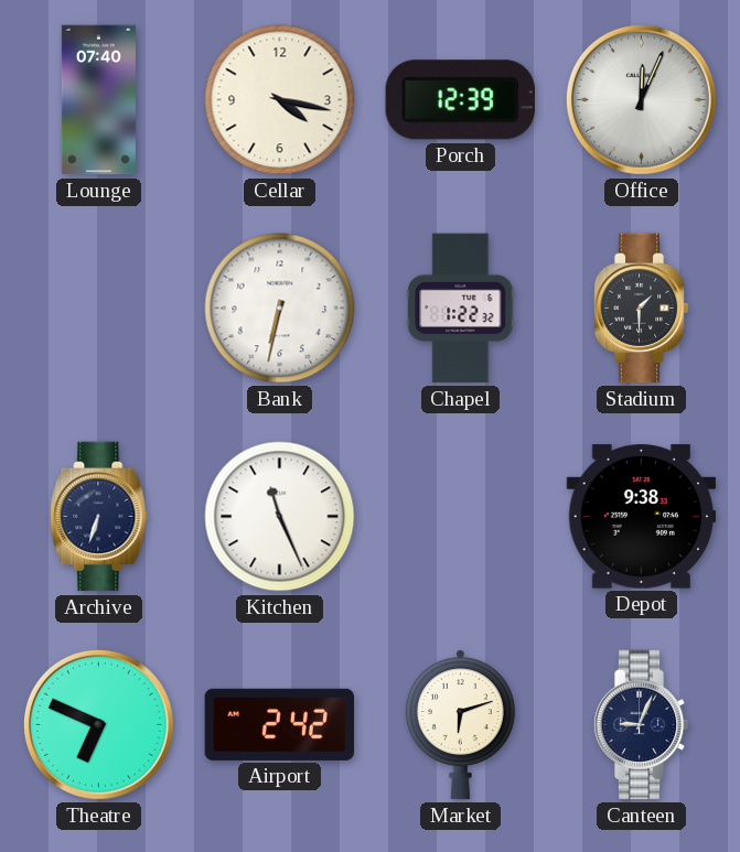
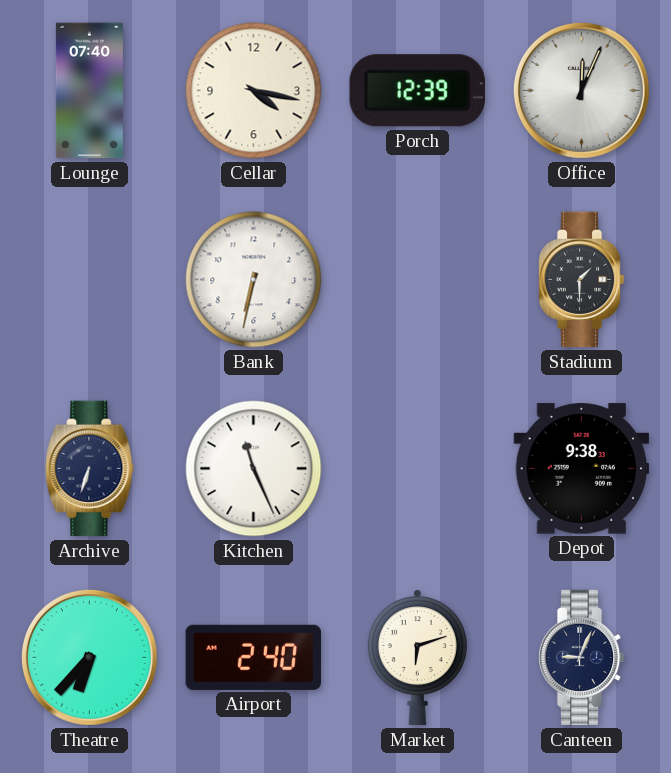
Chapel: 1:22 -> none (461, 309)
Theatre: 6:49 -> 6:37 (89, 657)
Airport: 2:42 -> 2:40 (253, 657)
